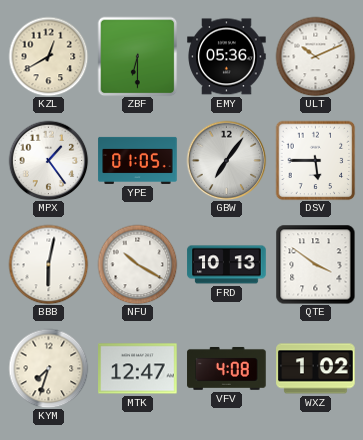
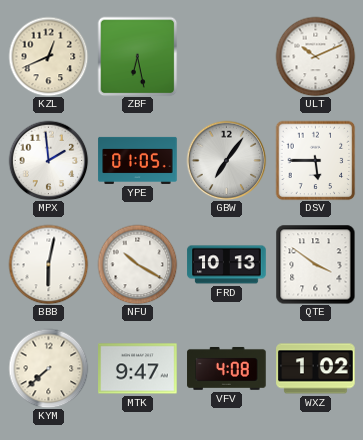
KZL: 12:40 -> 12:41 (48, 56)
ZBF: 6:30 -> 6:28 (137, 56)
EMY: 05:36 -> none (227, 57)
MPX: 1:24 -> 1:59 (48, 160)
KYM: 7:33 -> 7:38 (48, 368)
MTK: 12:47 -> 9:47 (138, 369)
